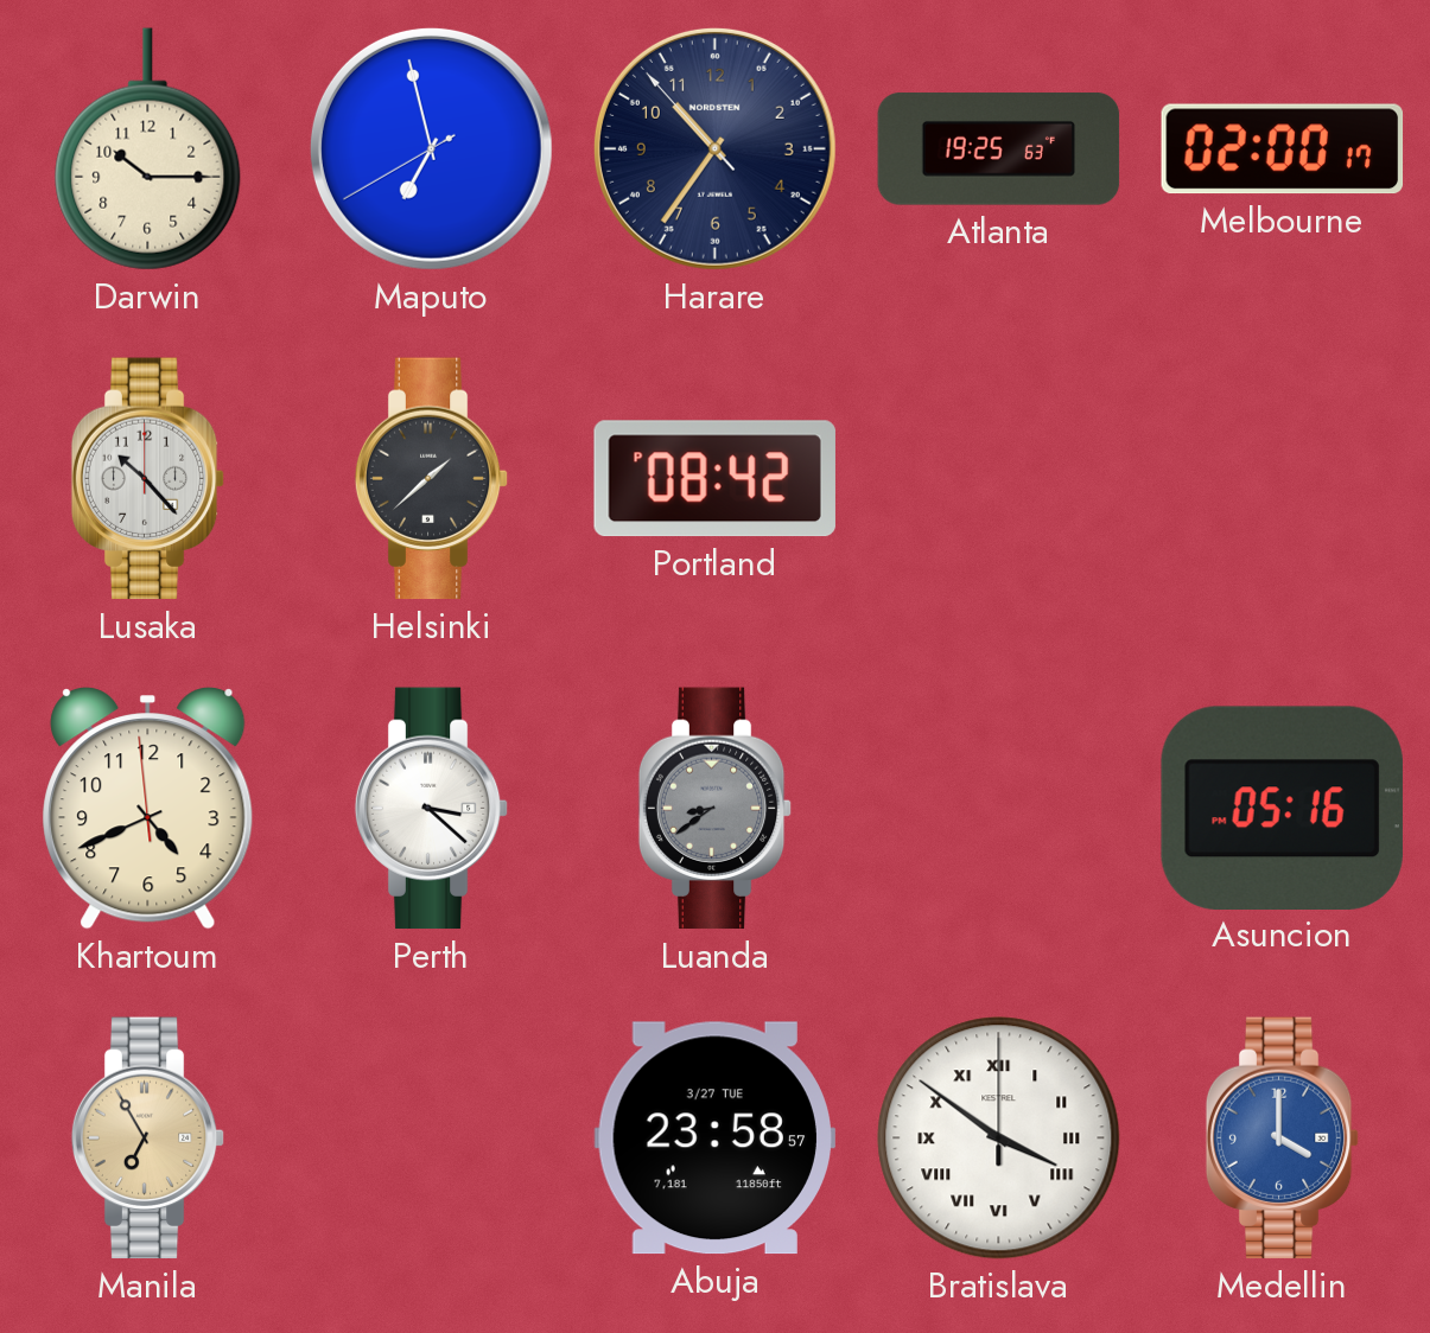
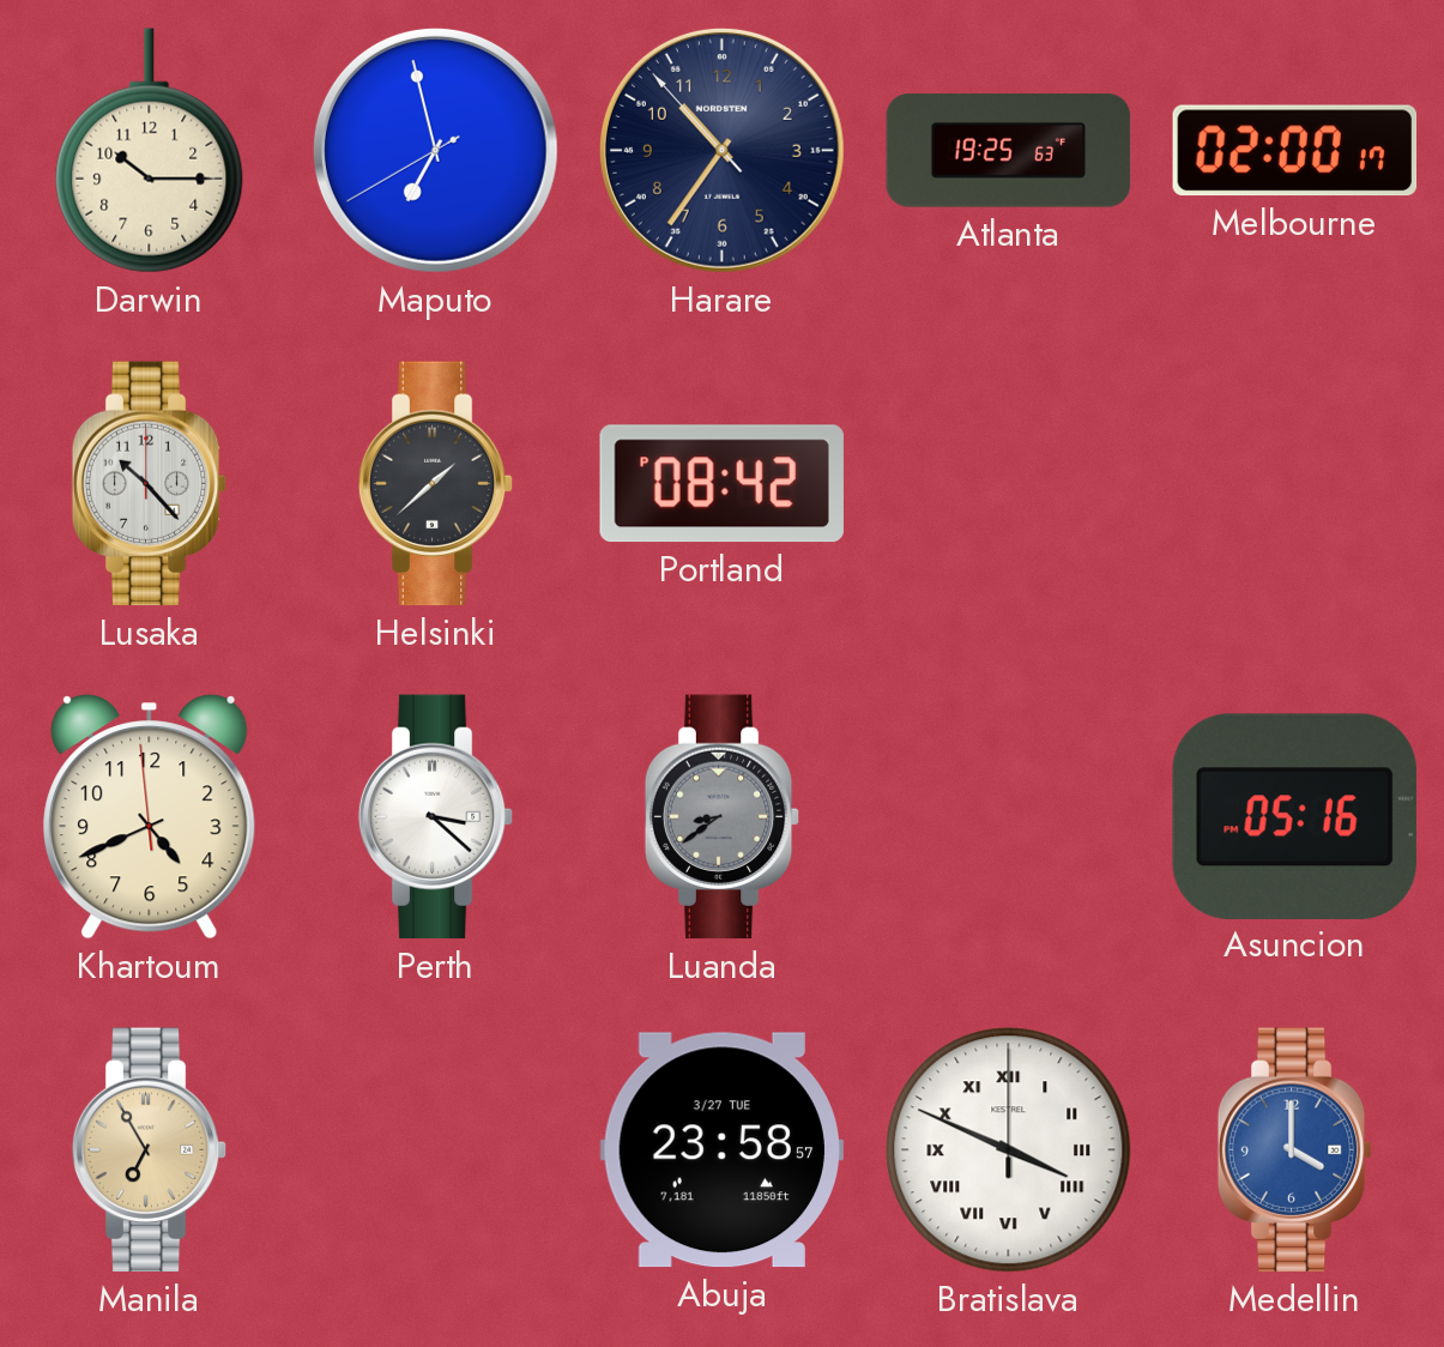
Bratislava: 3:51 -> 3:49 (1009, 1150)
